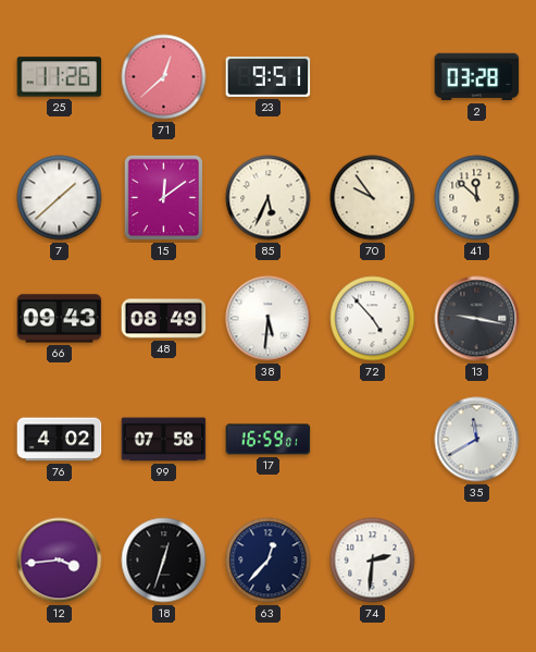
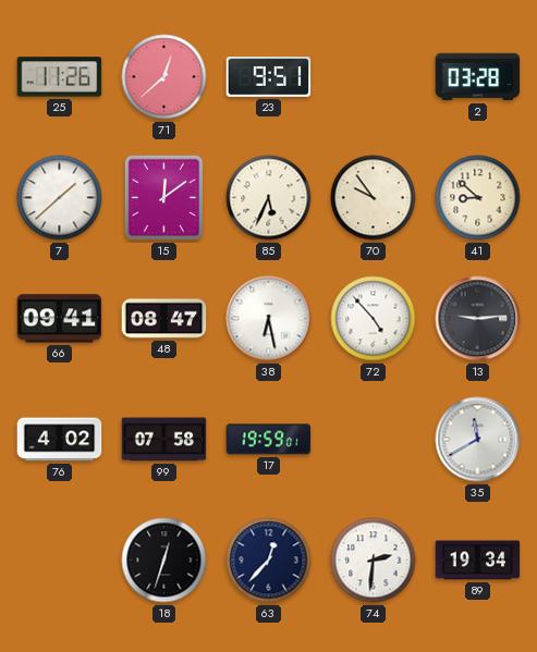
41: 11:52 -> 8:52 (478, 198)
66: 09:43 -> 09:41 (60, 319)
48: 08:49 -> 08:47 (164, 319)
38: 5:31 -> 6:28 (269, 319)
13: 9:17 -> 9:14 (478, 319)
17: 16:59 -> 19:59 (269, 440)
12: 3:44 -> none (60, 561)
89: none -> 19:34 (478, 561)
